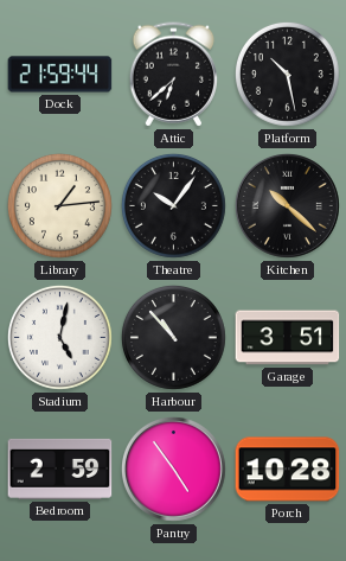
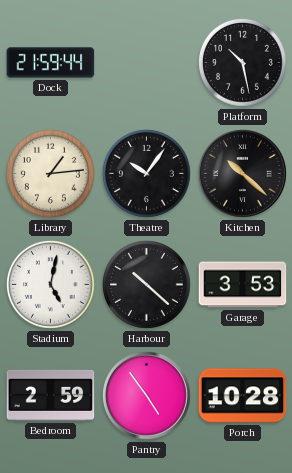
Attic: 6:38 -> none (174, 75)
Harbour: 10:53 -> 10:22 (146, 284)
Garage: 3:51 -> 3:53 (243, 285)
